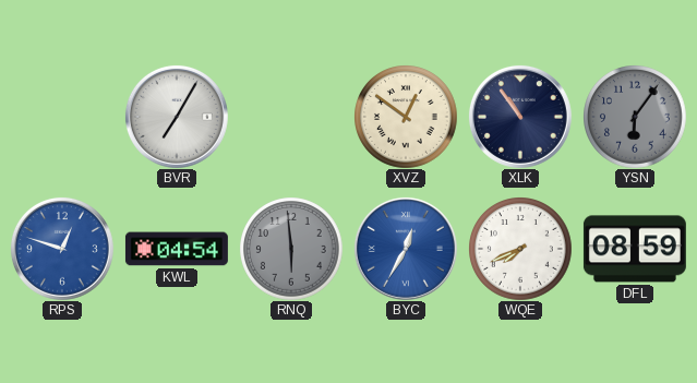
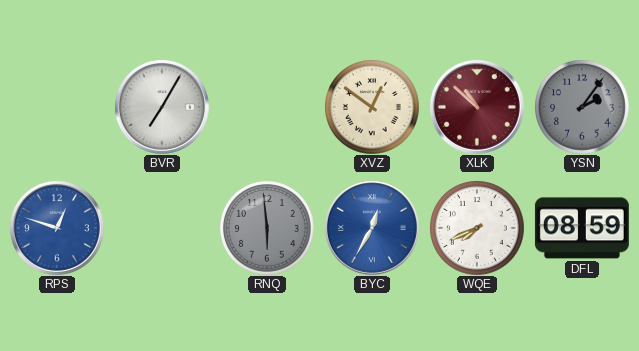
XLK: 10:54 -> 10:52 (477, 107)
XLK dial: navy -> burgundy (477, 107)
YSN: 6:06 -> 2:06 (582, 107)
KWL: 04:54 -> none (177, 249)
